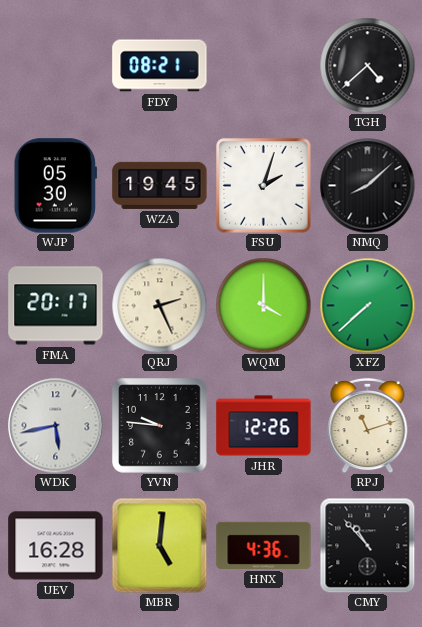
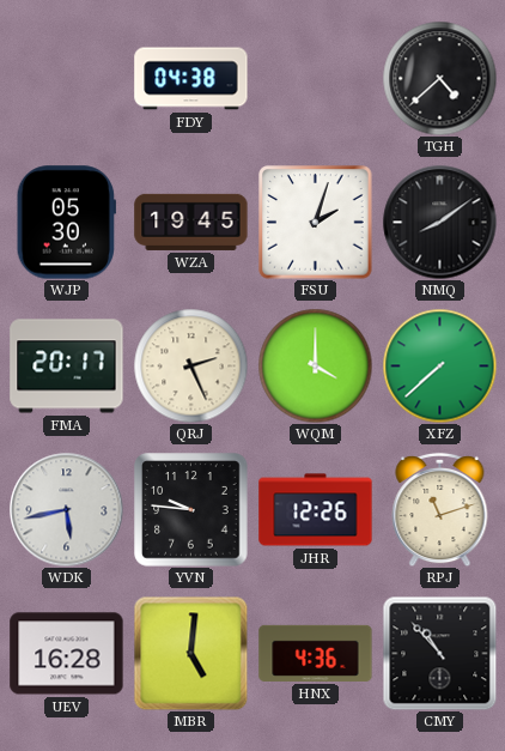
FDY: 08:21 -> 04:38 (191, 79)
NMQ: 8:08 -> 8:09 (439, 222)
